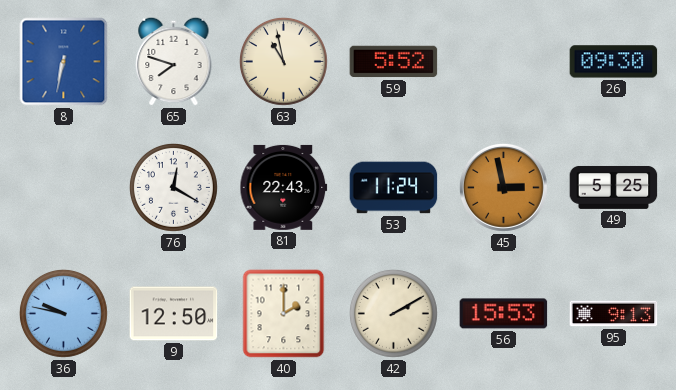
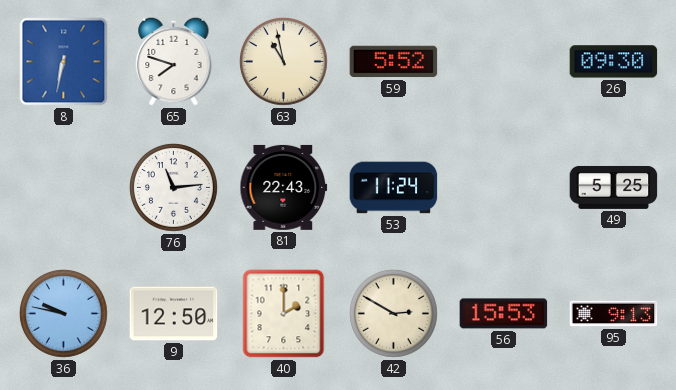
76: 12:20 -> 11:14 (173, 187)
45: 2:58 -> none (503, 187)
42: 2:10 -> 2:50 (393, 313)
